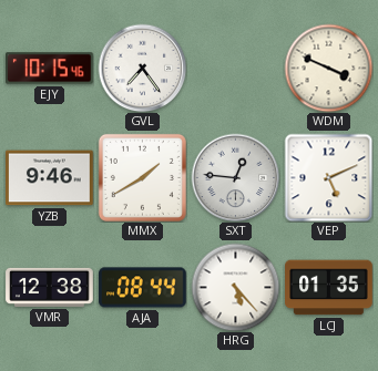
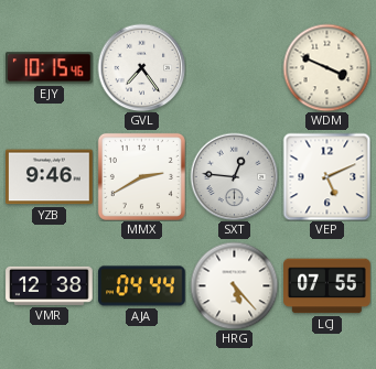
MMX: 1:40 -> 2:40 (141, 176)
AJA: 08:44 -> 04:44 (142, 286)
LCJ: 01:35 -> 07:55 (327, 286)
